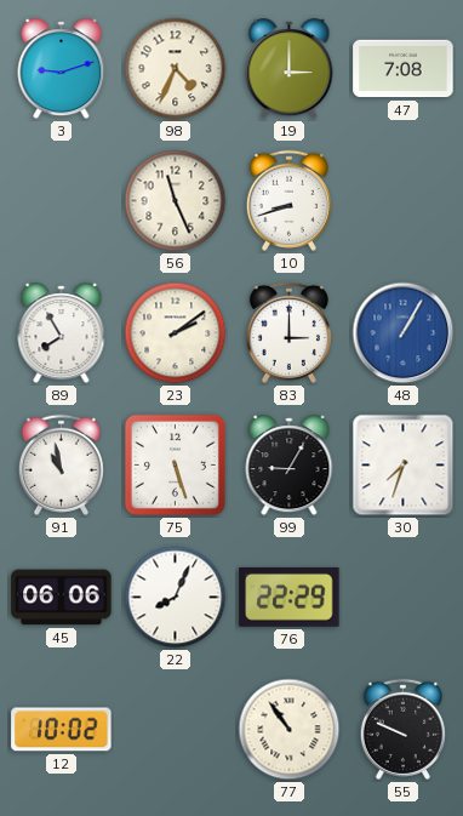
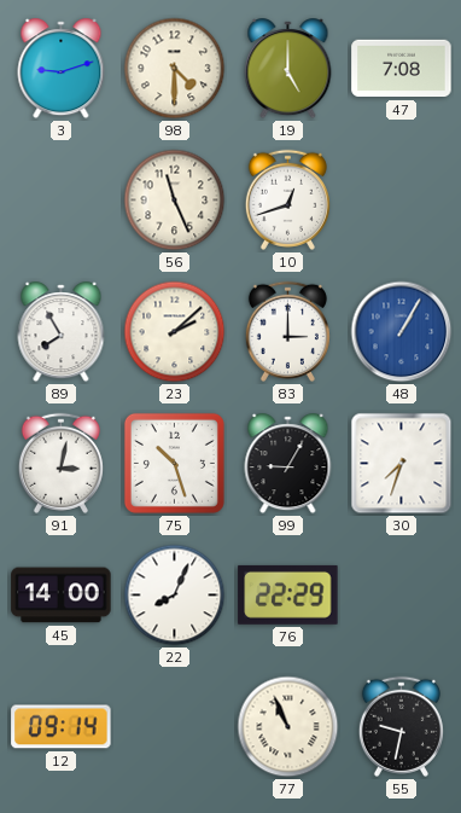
98: 4:34 -> 4:30 (175, 69)
19: 3:00 -> 5:00 (288, 69)
10: 8:42 -> 12:42 (287, 199)
23: 2:09 -> 2:08 (175, 332)
91: 10:58 -> 3:02 (60, 463)
75: 5:27 -> 10:27 (174, 463)
45: 06:06 -> 14:00 (62, 596)
12: 10:02 -> 09:14 (62, 727)
77: 10:54 -> 10:56 (288, 727)
55: 9:49 -> 9:32 (401, 726)
